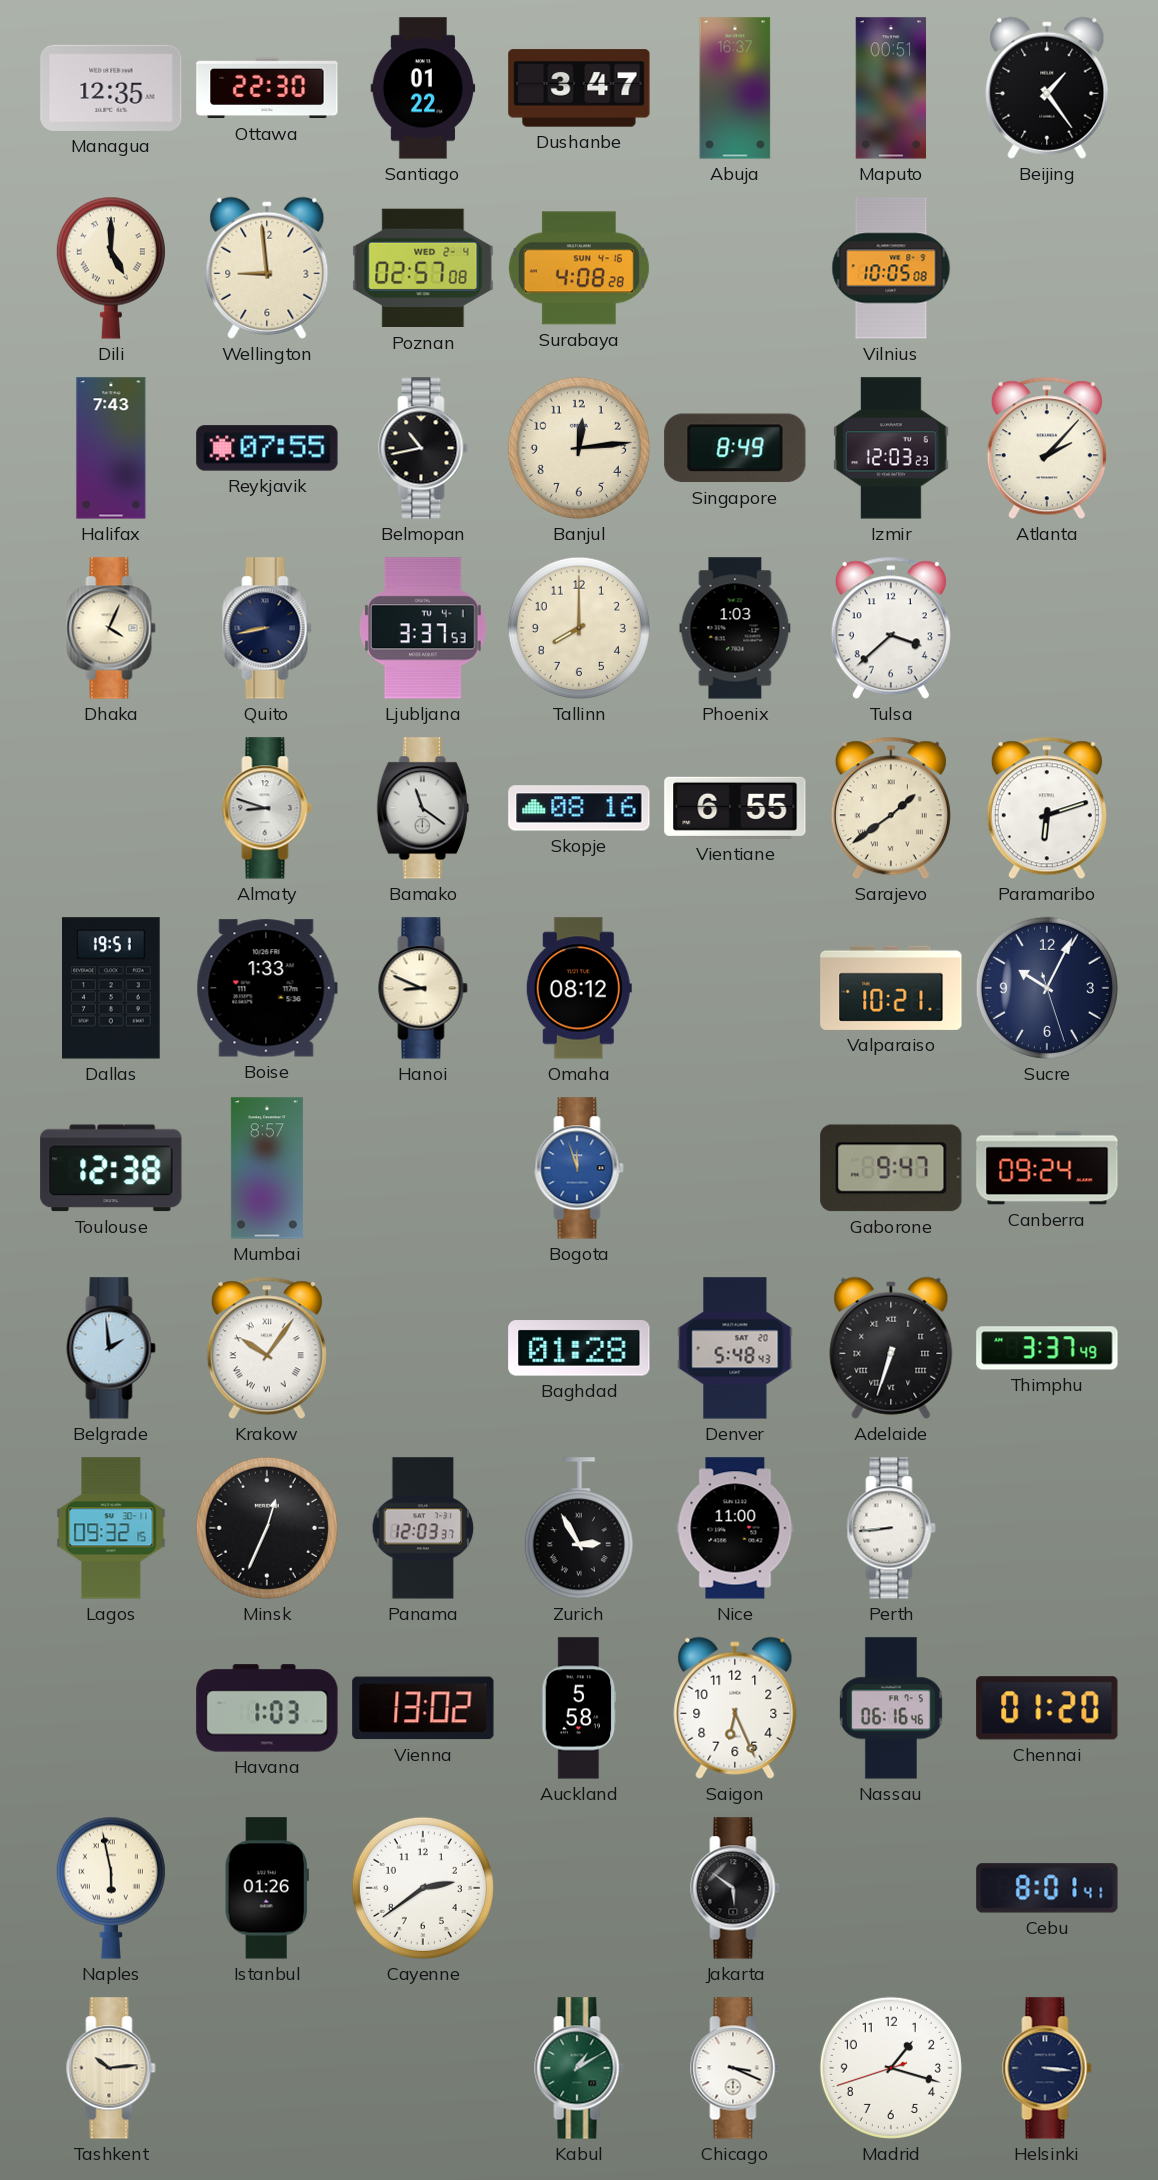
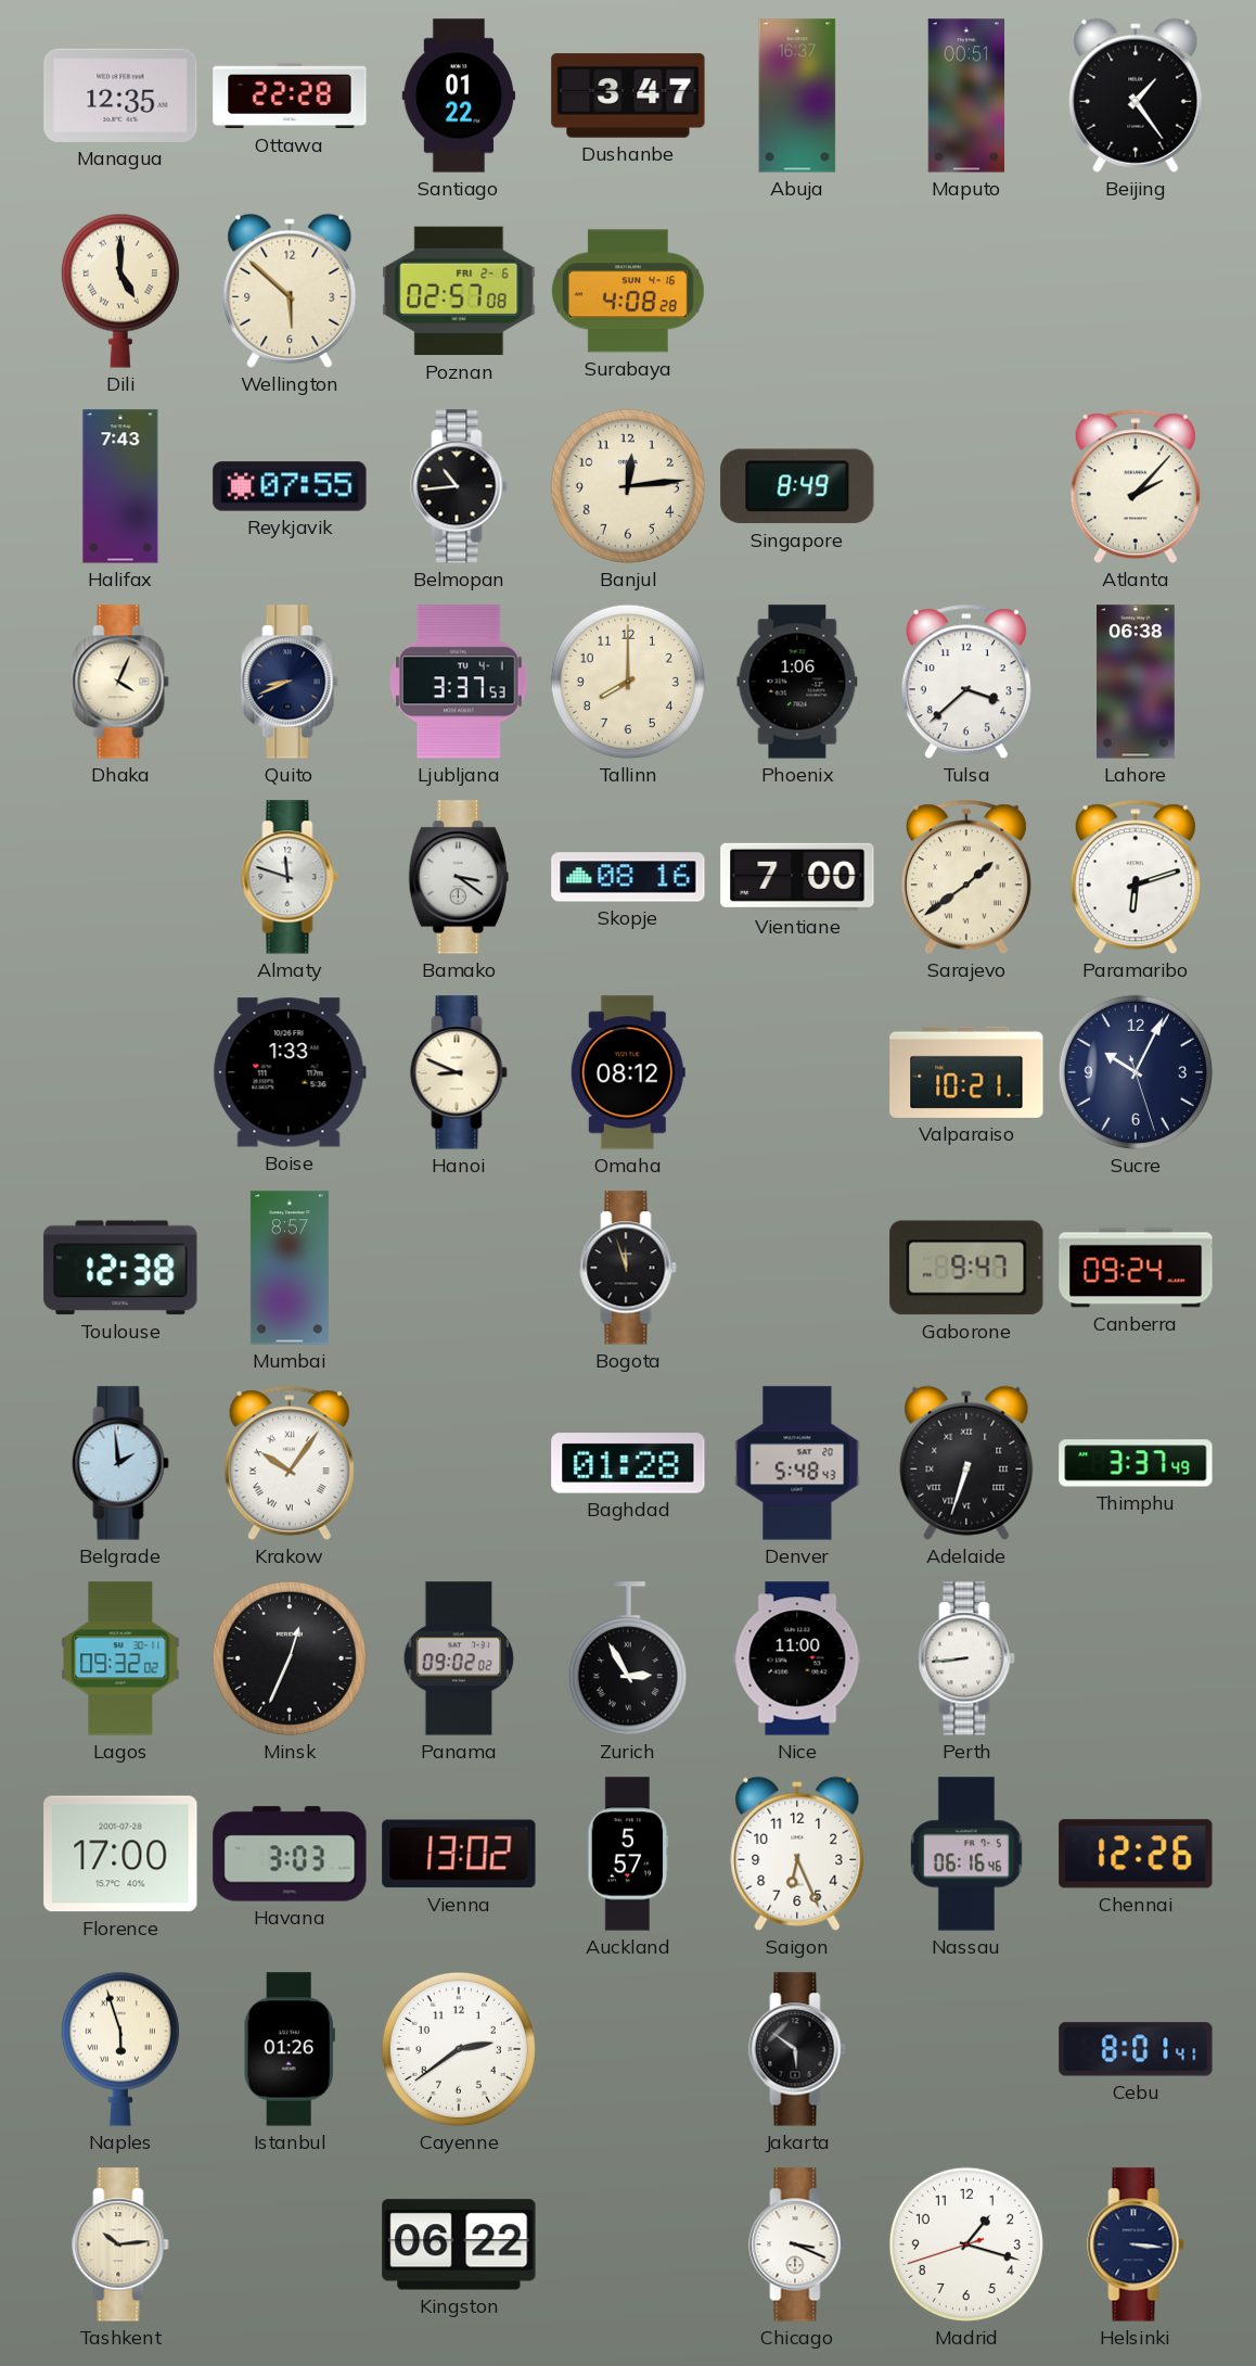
Ottawa: 22:30 -> 22:28 (290, 96)
Wellington: 8:59 -> 5:52 (290, 291)
Poznan date: WED 2-4 -> FRI 2-6 (459, 291)
Vilnius: 10:05 -> none (891, 268)
Belmopan: 10:43 -> 10:44 (459, 486)
Izmir: 12:03 -> none (891, 448)
Quito: 8:43 -> 8:41 (290, 682)
Phoenix: 1:03 -> 1:06 (797, 682)
Lahore: none -> 06:38 (1137, 682)
Almaty: 8:48 -> 11:48 (290, 877)
Bamako: 11:21 -> 3:21 (459, 877)
Vientiane: 6:55 -> 7:00 (797, 877)
Dallas: 19:51 -> none (112, 988)
Bogota dial: blue -> black (628, 1268)
Lagos: 09:32:15 -> 09:32:02 (120, 1658)
Panama: 12:03 -> 09:02 (459, 1658)
Florence: none -> 17:00 (120, 1854)
Havana: 1:03 -> 3:03 (290, 1854)
Auckland: 5:58 -> 5:57 (628, 1854)
Chennai: 01:20 -> 12:26 (1136, 1854)
Naples: 5:58 -> 5:57 (120, 2049)
Kingston: none -> 06:22 (459, 2244)
Kabul: 1:10 -> none (579, 2068)
